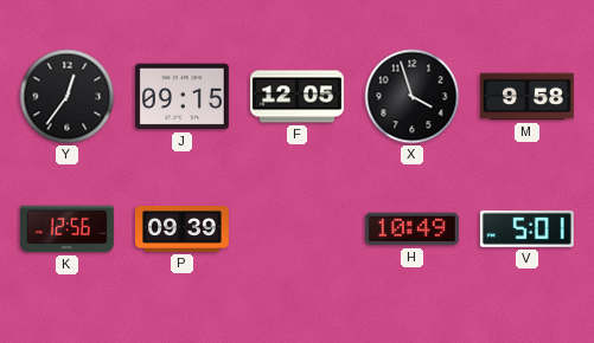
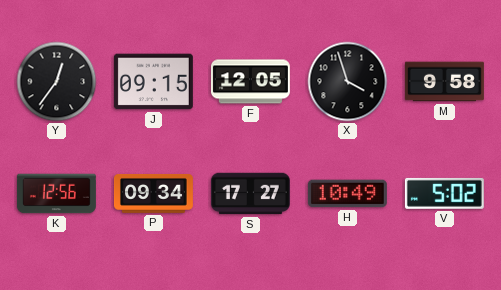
P: 09:39 -> 09:34 (153, 194)
S: none -> 17:27 (250, 194)
V: 5:01 -> 5:02 (444, 193)
